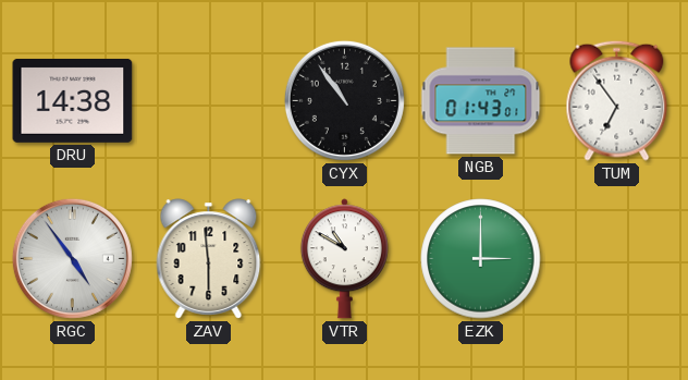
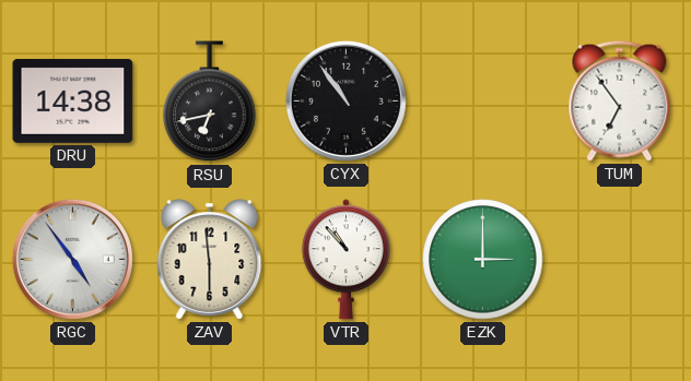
RSU: none -> 6:43 (210, 102)
NGB: 01:43 -> none (481, 101)
VTR: 10:50 -> 10:53 (345, 260)
